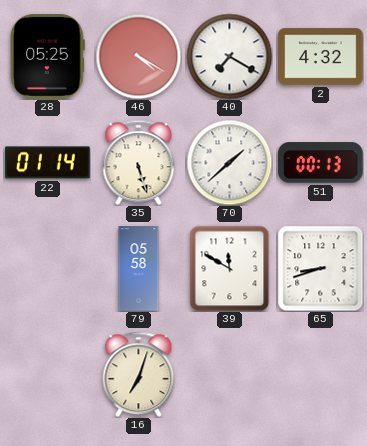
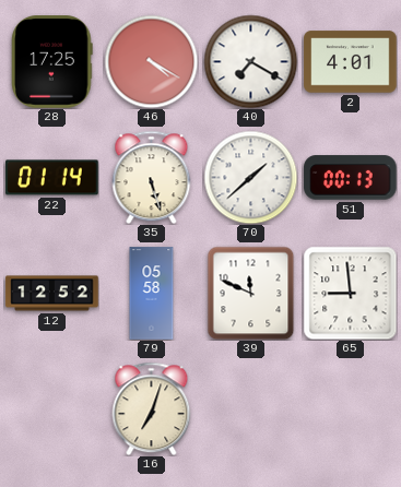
28: 05:25 -> 17:25 (52, 62)
2: 4:32 -> 4:01 (351, 62)
12: none -> 12:52 (52, 294)
39: 11:50 -> 11:49 (251, 293)
65: 8:42 -> 8:59 (350, 293)
